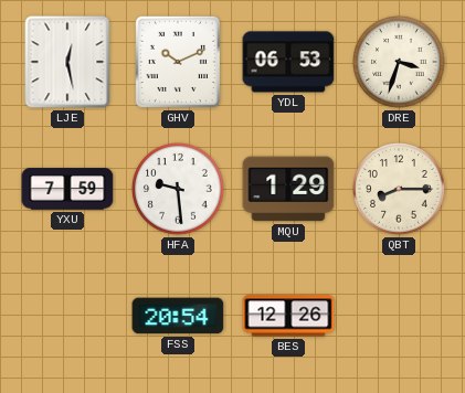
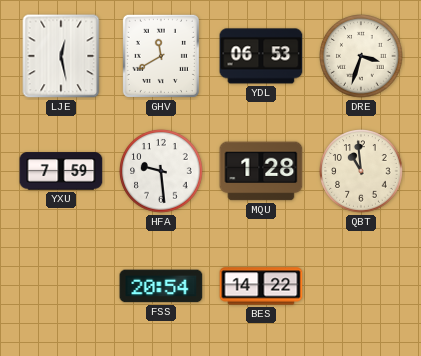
GHV: 10:11 -> 11:40 (161, 56)
MQU: 1:29 -> 1:28 (261, 171)
QBT: 8:15 -> 10:59 (361, 171)
BES: 12:26 -> 14:22 (261, 286)
